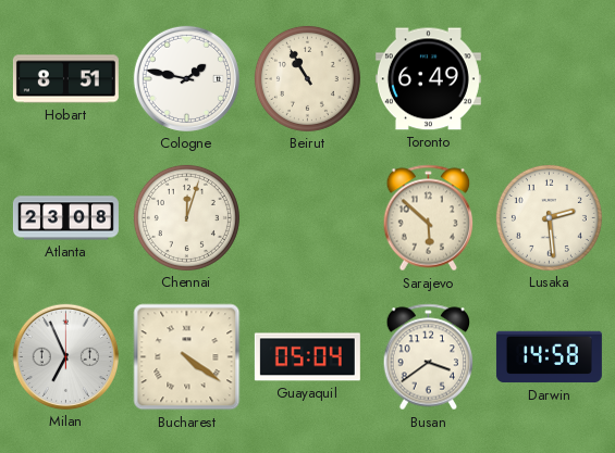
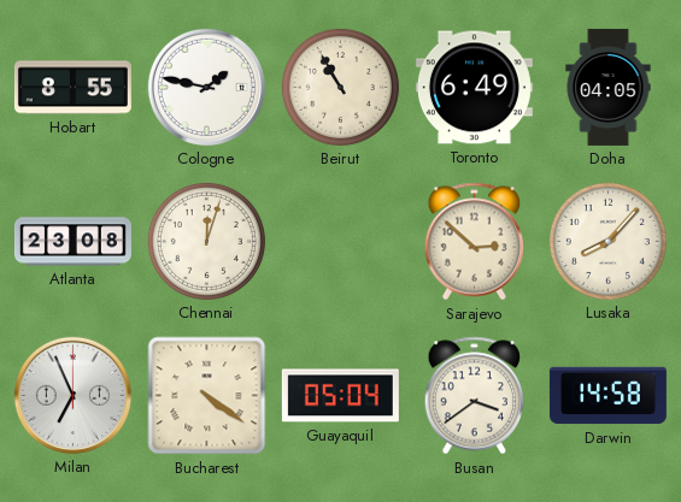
Hobart: 8:51 -> 8:55 (72, 88)
Doha: none -> 04:05 (609, 87)
Sarajevo: 5:52 -> 2:52 (475, 242)
Lusaka: 2:29 -> 8:07 (607, 241)
